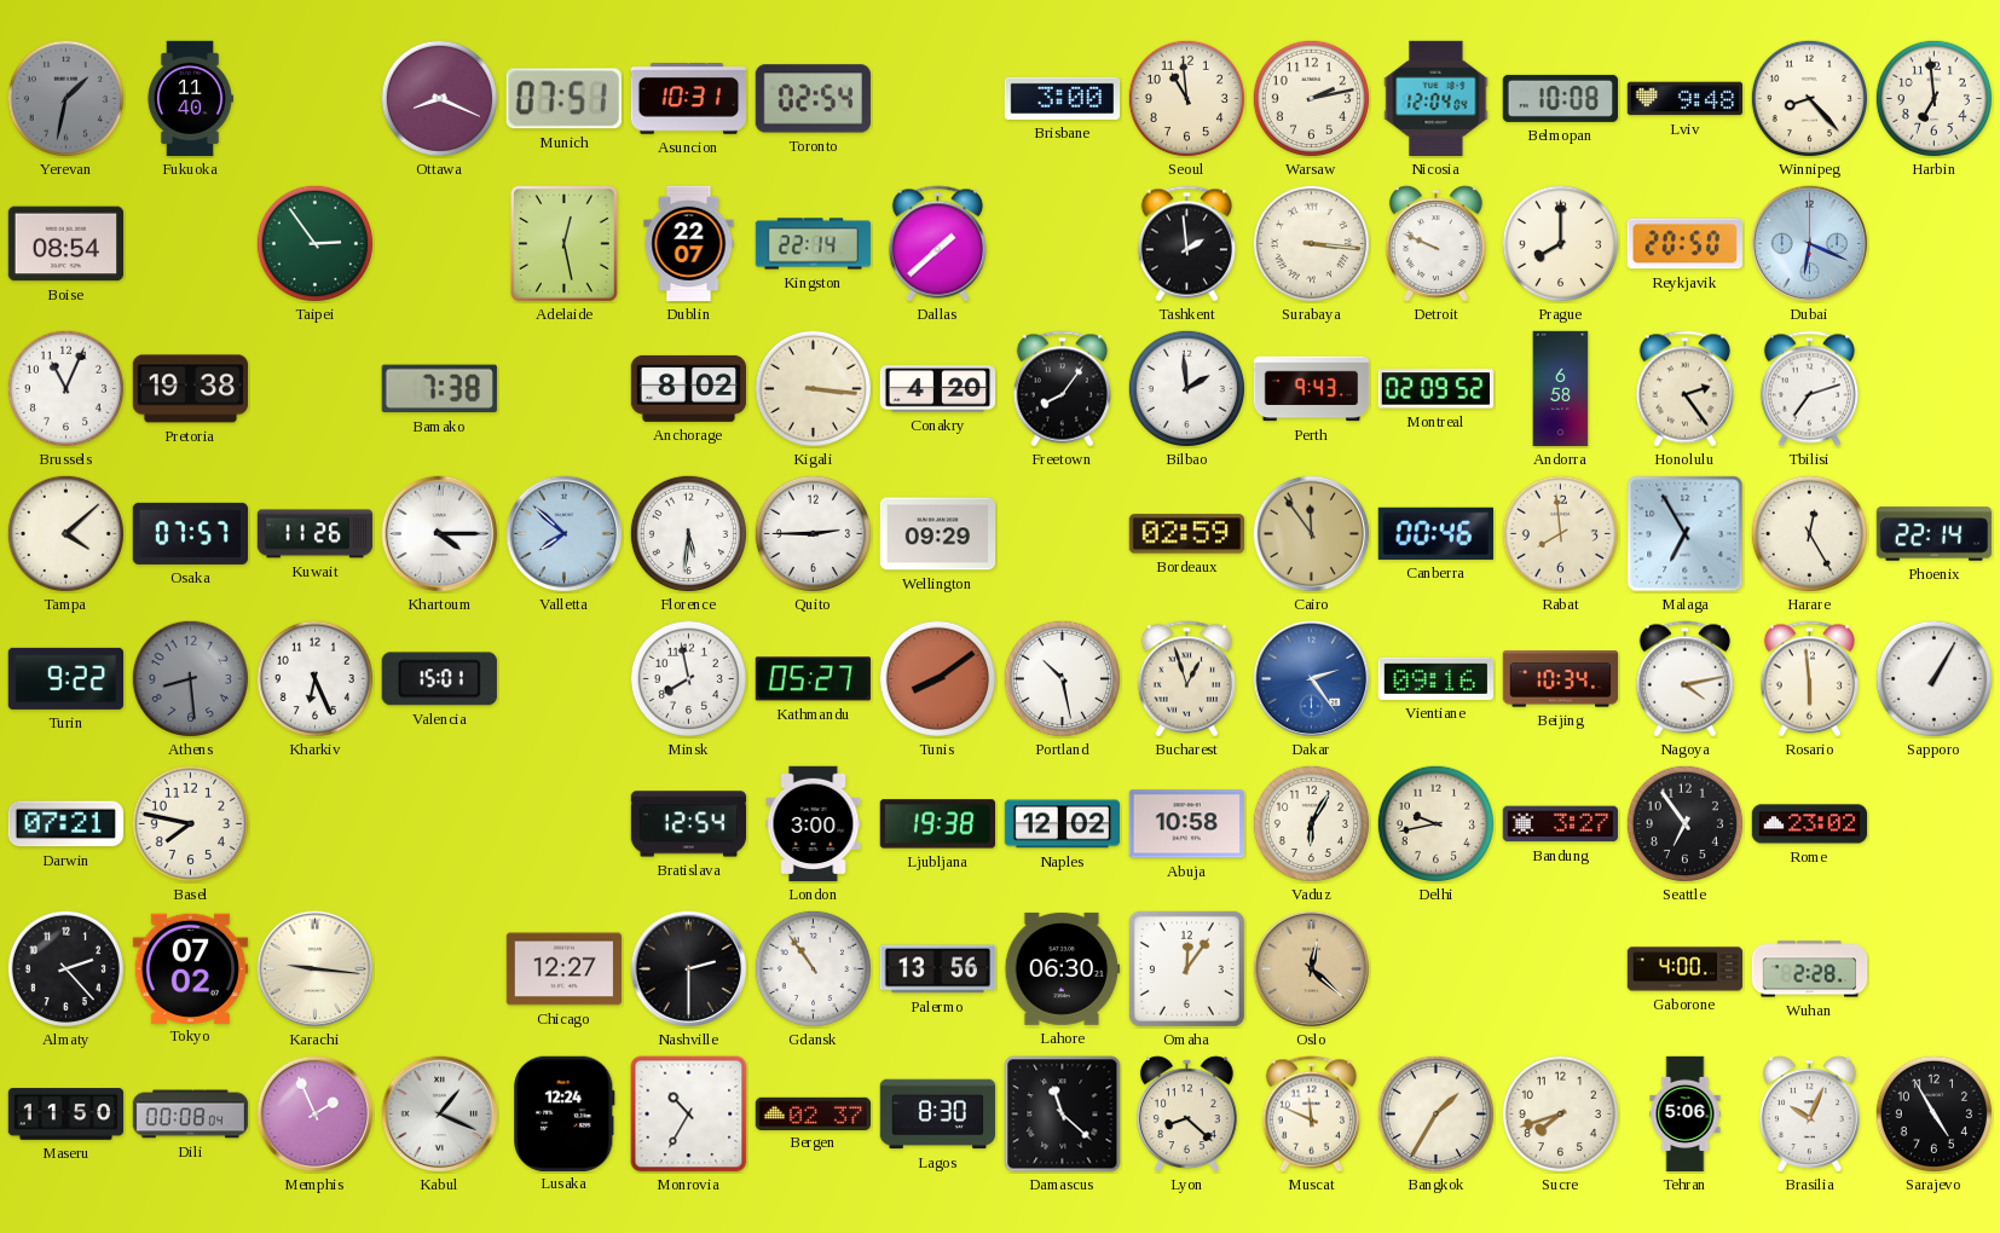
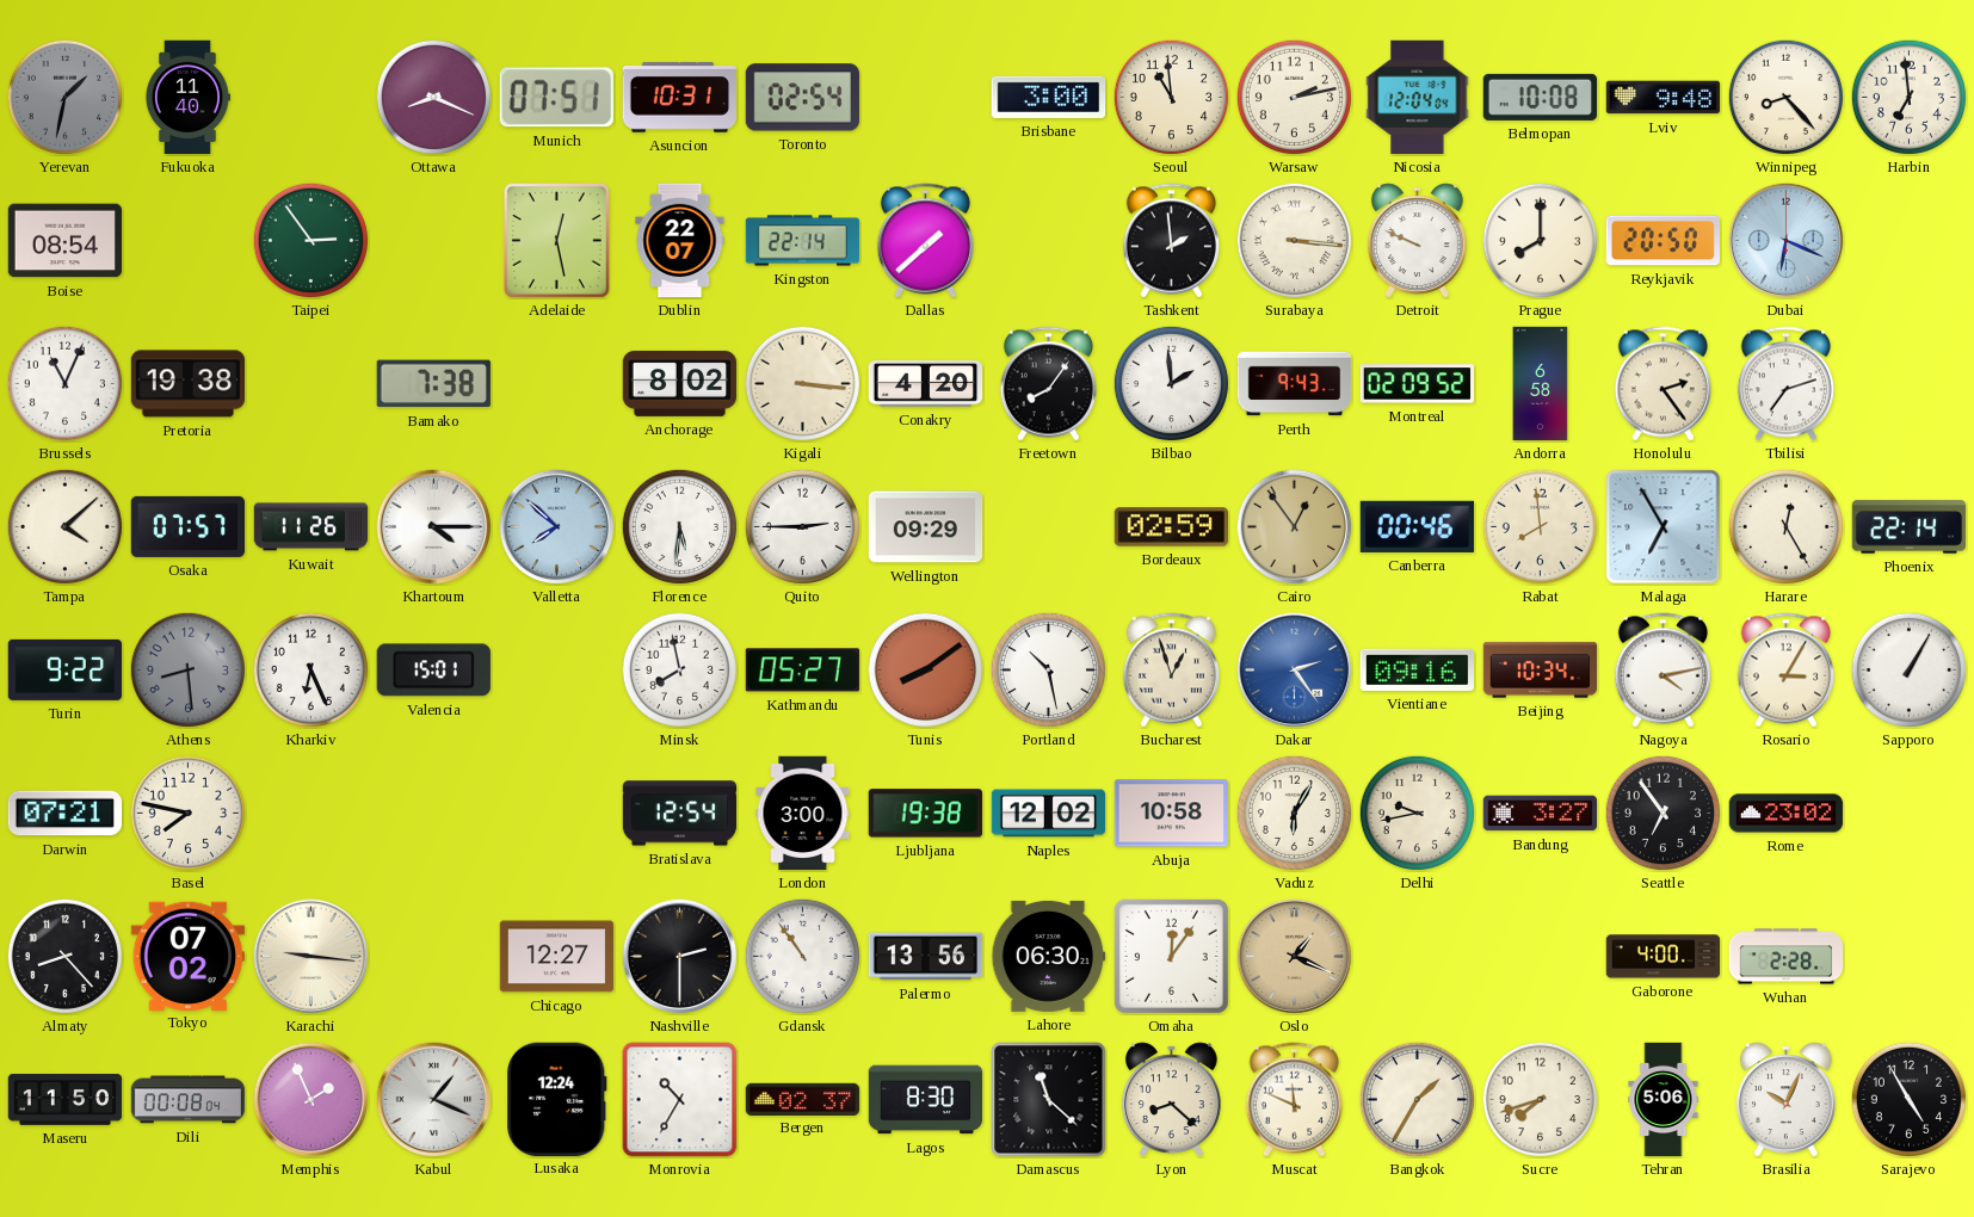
Cairo: 11:54 -> 12:54 (1295, 527)
Rosario: 5:59 -> 3:05 (1785, 671)
Almaty: 2:23 -> 8:23 (64, 956)
Oslo: 12:22 -> 1:19 (1295, 957)
